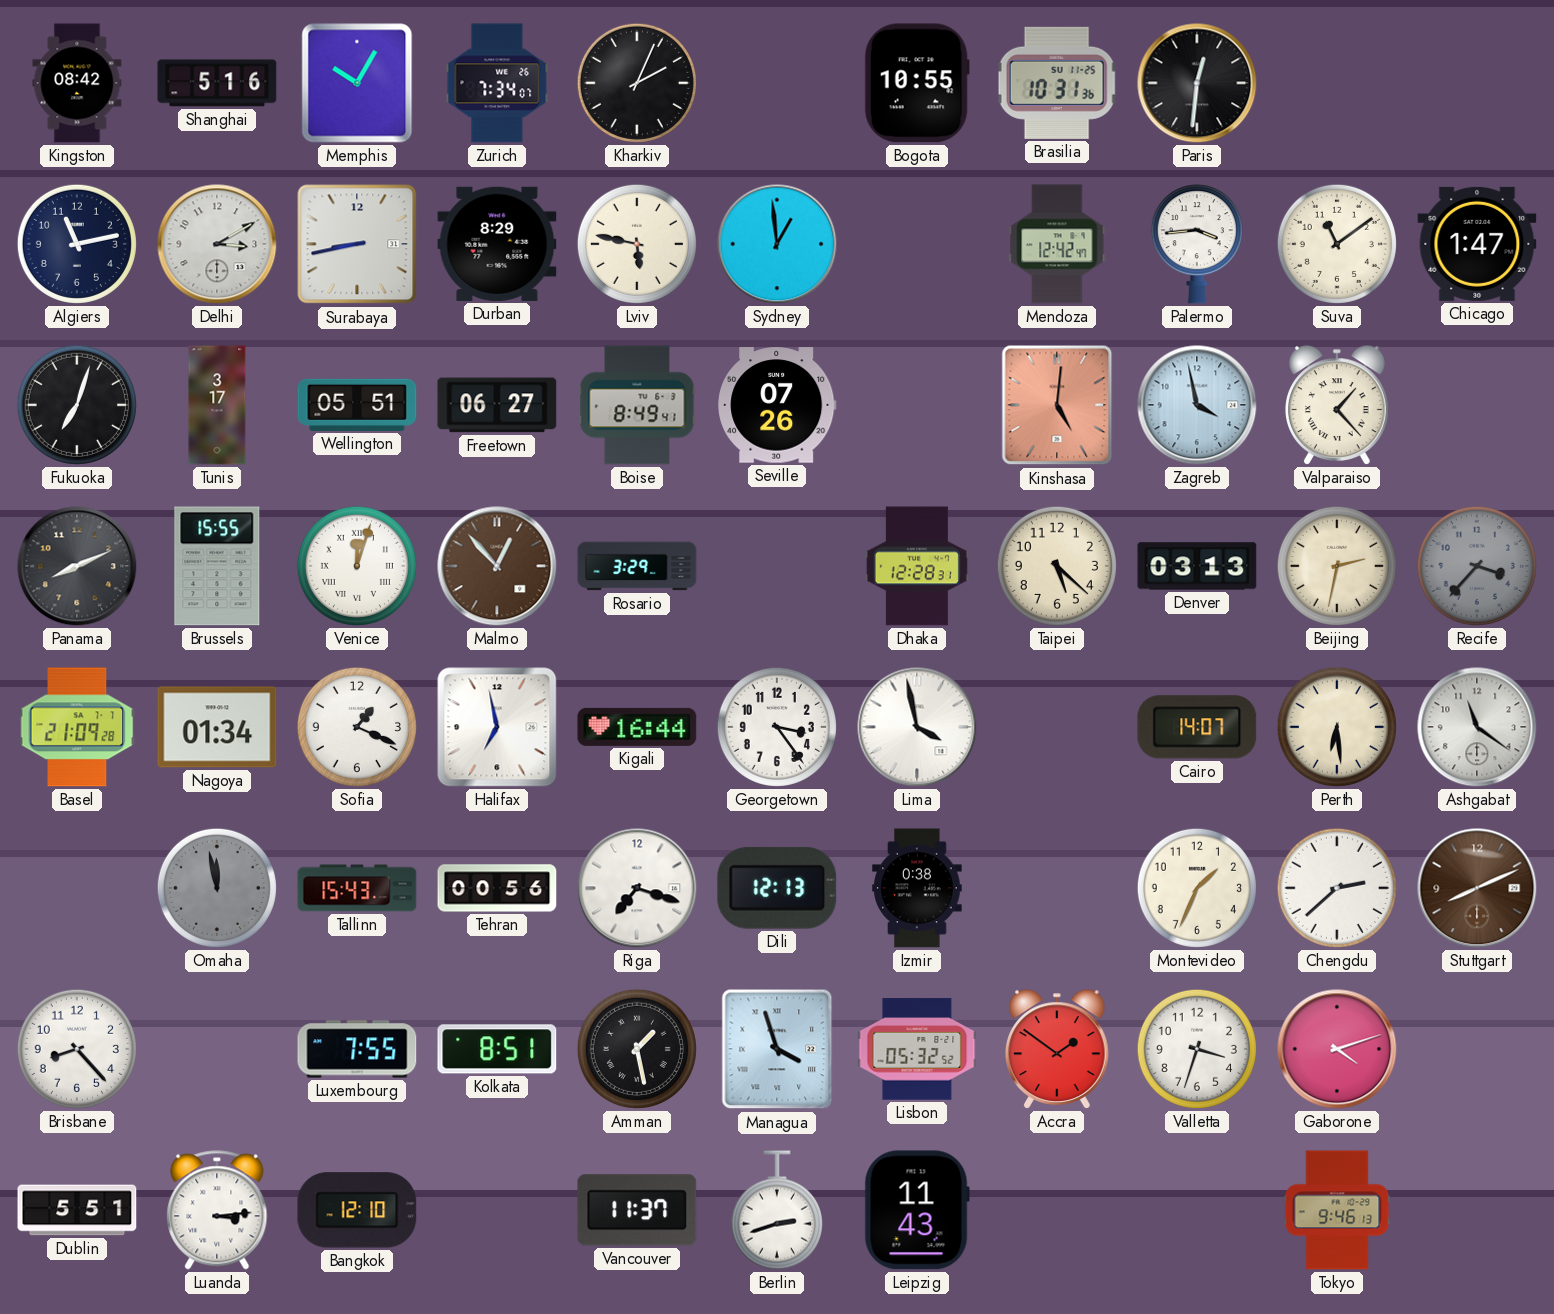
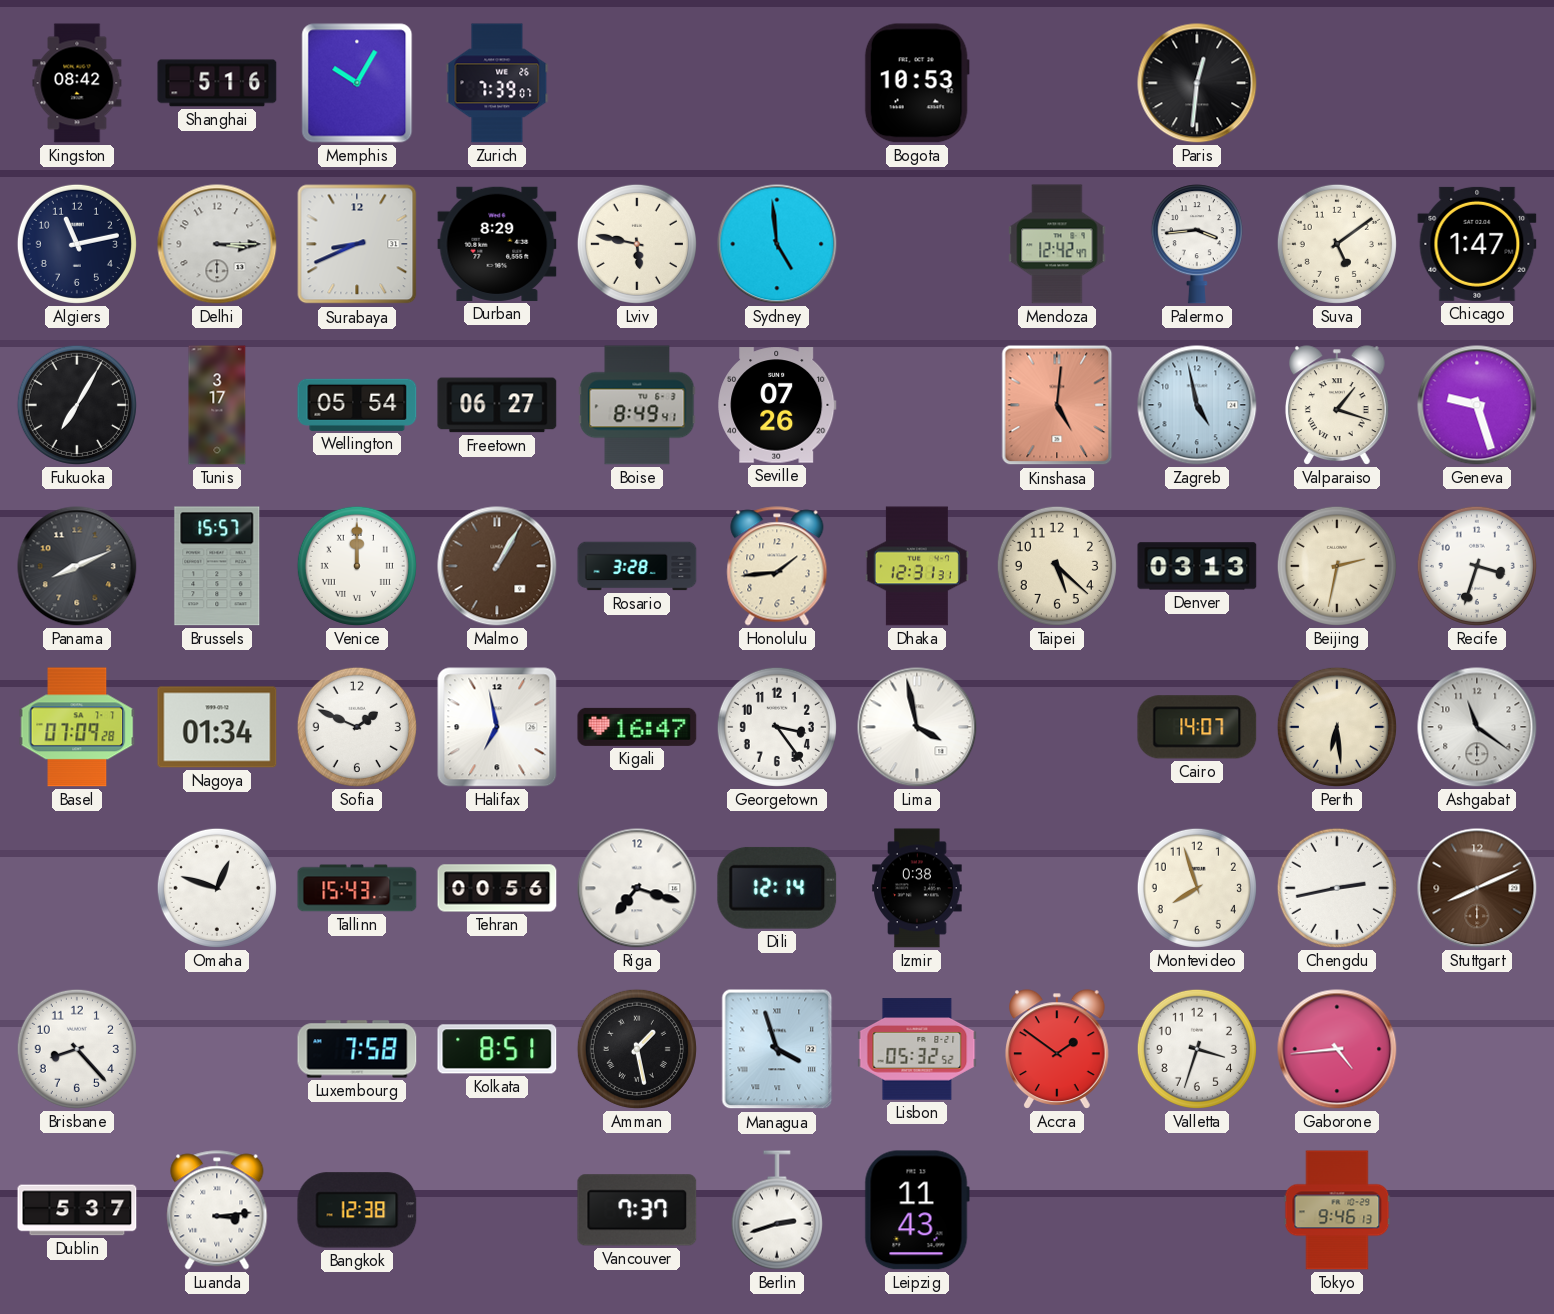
Zurich: 7:34 -> 7:39 (497, 83)
Kharkiv: 2:04 -> none (637, 83)
Bogota: 10:55 -> 10:53 (917, 83)
Brasilia: 10:31 -> none (1057, 83)
Delhi: 3:10 -> 3:15 (217, 244)
Surabaya: 8:43 -> 8:41 (357, 244)
Sydney: 12:59 -> 4:59 (777, 244)
Suva: 11:09 -> 5:09 (1337, 244)
Fukuoka: 7:03 -> 7:05 (77, 405)
Wellington: 05:51 -> 05:54 (357, 405)
Zagreb: 3:58 -> 4:58 (1197, 405)
Valparaiso: 1:23 -> 1:18 (1338, 405)
Geneva: none -> 9:27 (1477, 405)
Brussels: 15:55 -> 15:57 (217, 566)
Venice: 12:03 -> 12:00 (357, 566)
Malmo: 12:53 -> 1:05 (497, 566)
Rosario: 3:29 -> 3:28 (637, 566)
Honolulu: none -> 1:44 (777, 566)
Dhaka: 12:28 -> 12:31 (917, 566)
Recife: 3:37 -> 3:33 (1477, 566)
Recife dial: grey -> white (1477, 566)
Basel: 21:09 -> 07:09 (77, 727)
Sofia: 1:19 -> 1:49 (357, 727)
Kigali: 16:44 -> 16:47 (637, 727)
Omaha: 11:58 -> 12:48 (217, 888)
Omaha dial: grey -> white (217, 888)
Dili: 12:13 -> 12:14 (777, 888)
Montevideo: 1:34 -> 7:57 (1197, 888)
Chengdu: 2:38 -> 2:43 (1337, 888)
Luxembourg: 7:55 -> 7:58 (357, 1049)
Gaborone: 4:12 -> 4:44 (1337, 1049)
Dublin: 5:51 -> 5:37 (77, 1210)
Bangkok: 12:10 -> 12:38 (357, 1210)
Vancouver: 11:37 -> 7:37 (637, 1210)
